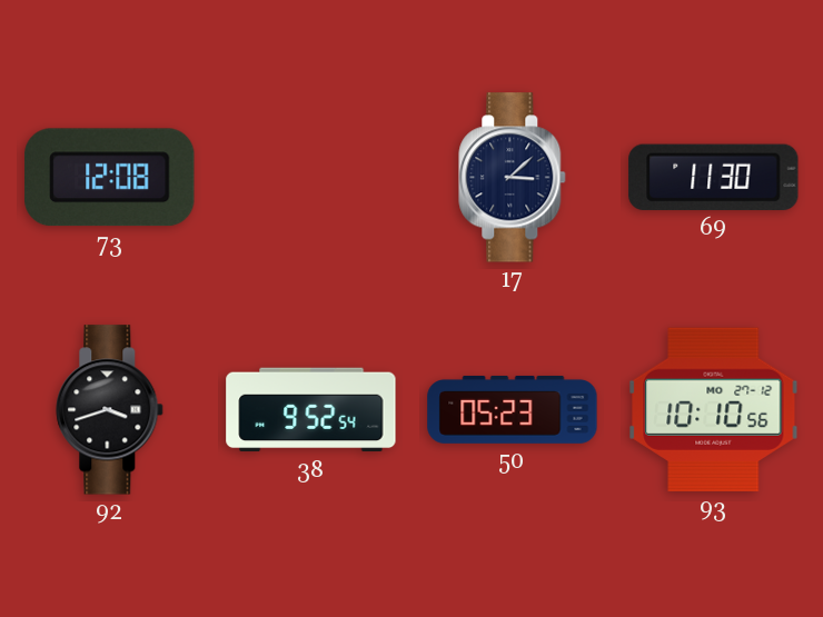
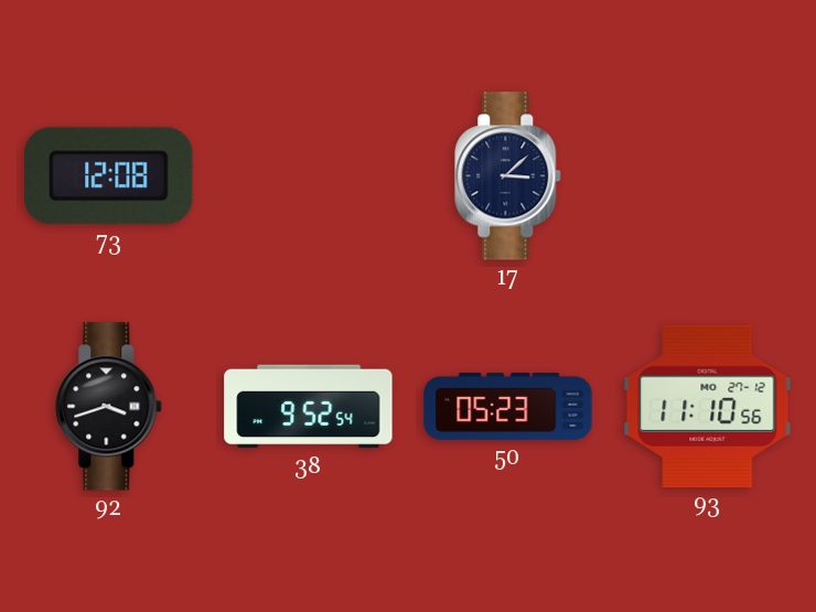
69: 11:30 -> none (714, 177)
93: 10:10 -> 11:10 (708, 406)
